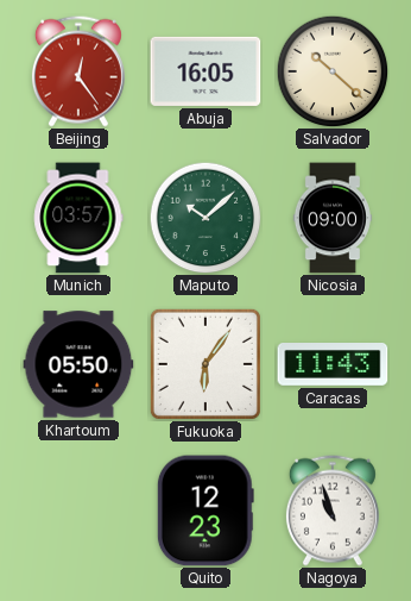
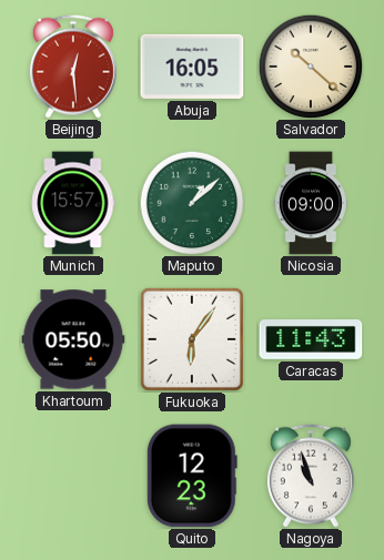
Beijing: 12:24 -> 12:29 (73, 67)
Munich: 03:57 -> 15:57 (73, 203)
Maputo: 10:08 -> 1:08 (192, 203)
